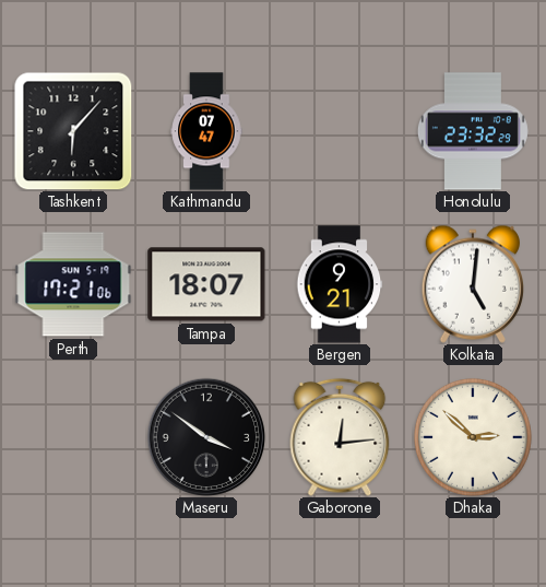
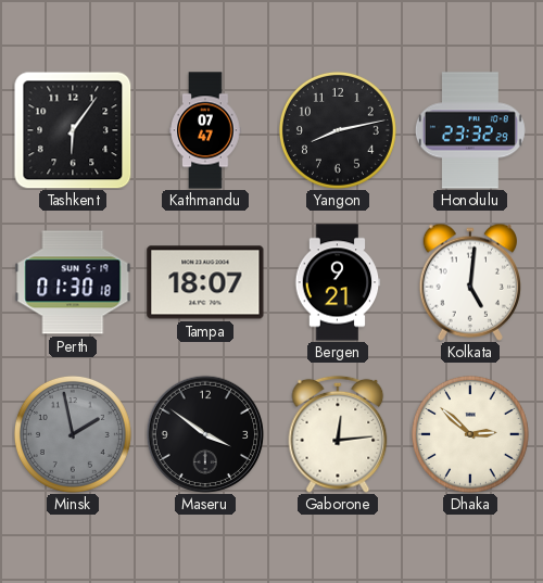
Tashkent: 6:07 -> 6:06 (73, 130)
Yangon: none -> 8:13 (338, 130)
Perth: 17:21 -> 01:30 (73, 282)
Minsk: none -> 1:58 (73, 434)
